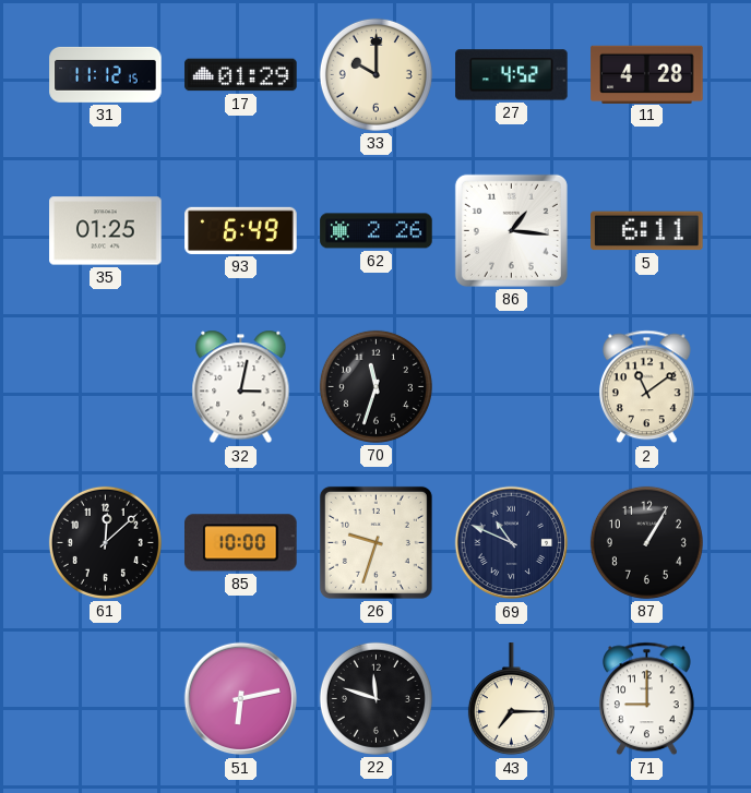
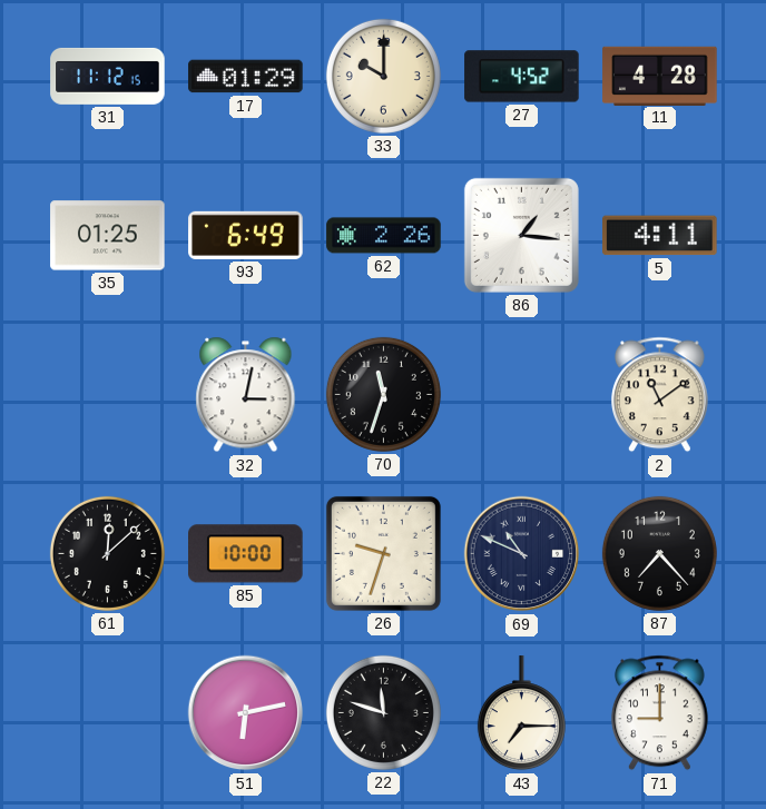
5: 6:11 -> 4:11 (660, 236)
87: 1:05 -> 7:23 (659, 553)
